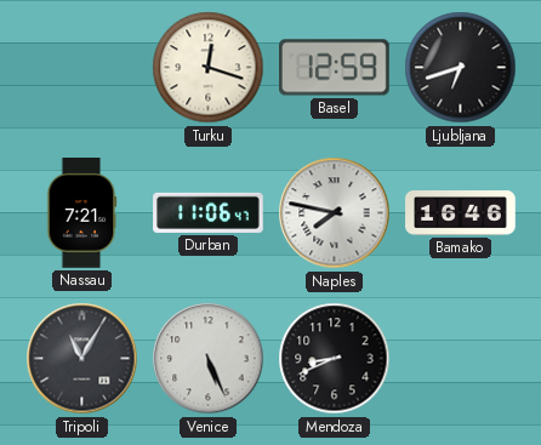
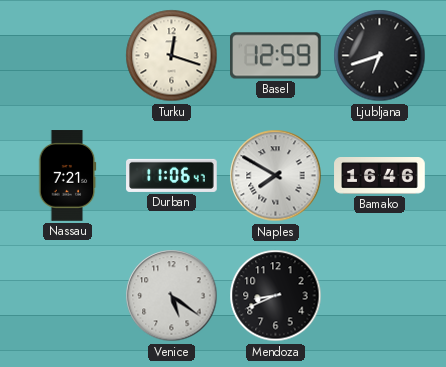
Naples: 7:47 -> 7:50 (276, 176)
Tripoli: 11:05 -> none (82, 359)
Venice: 5:26 -> 5:21 (172, 296)
